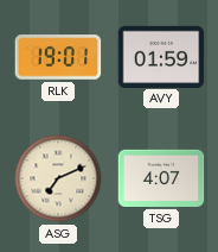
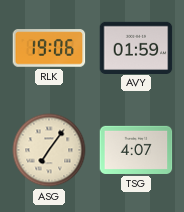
RLK: 19:01 -> 19:06 (49, 48)
ASG: 7:11 -> 7:06 (49, 150)
